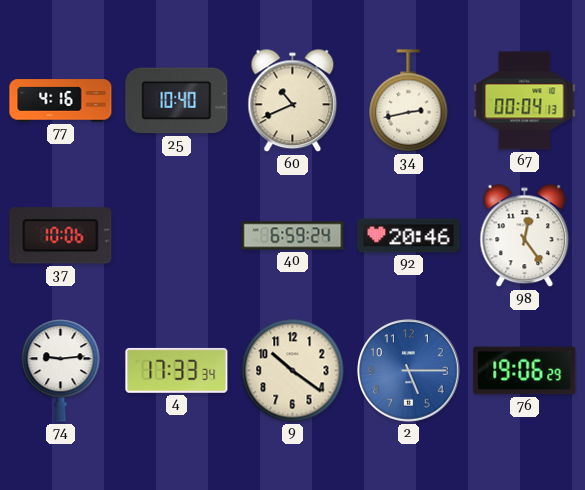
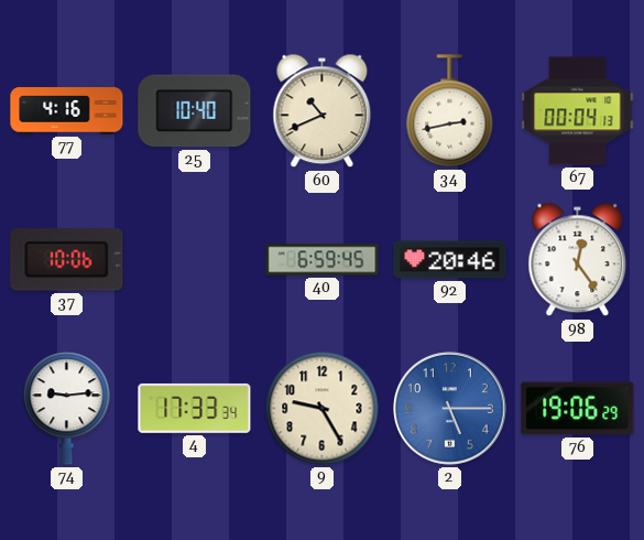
40: 6:59:24 -> 6:59:45 (323, 260)
9: 10:21 -> 9:25 (323, 409)
